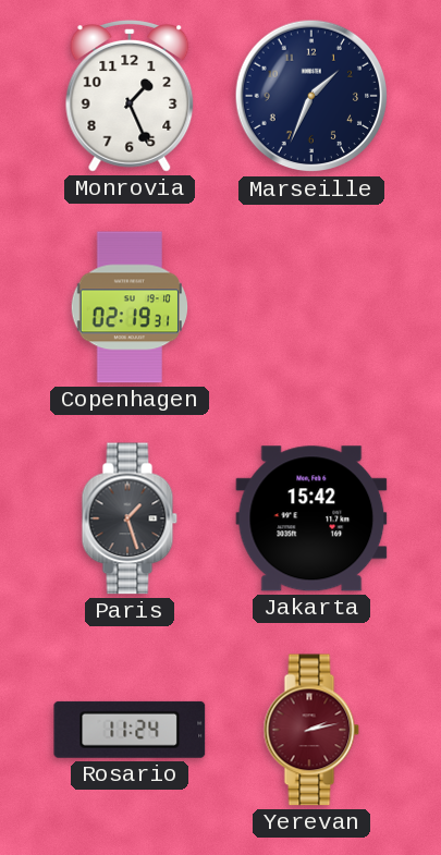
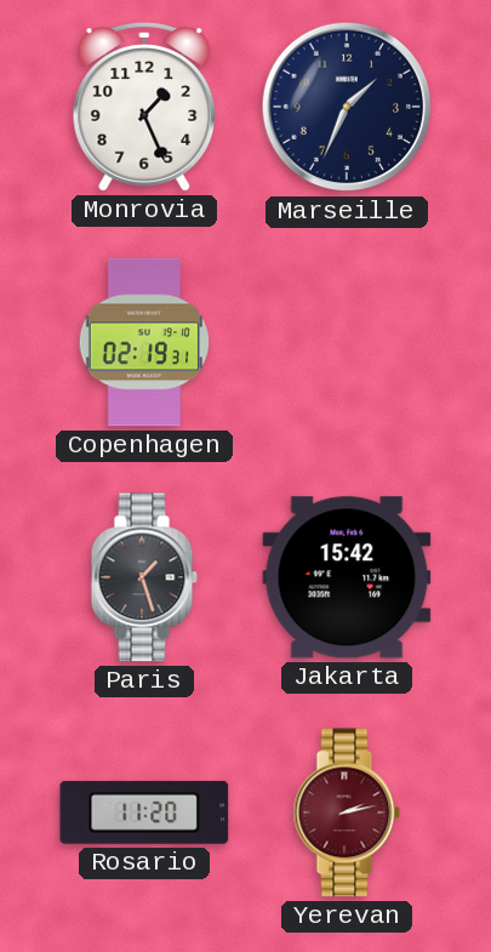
Rosario: 11:24 -> 11:20 (144, 813)
